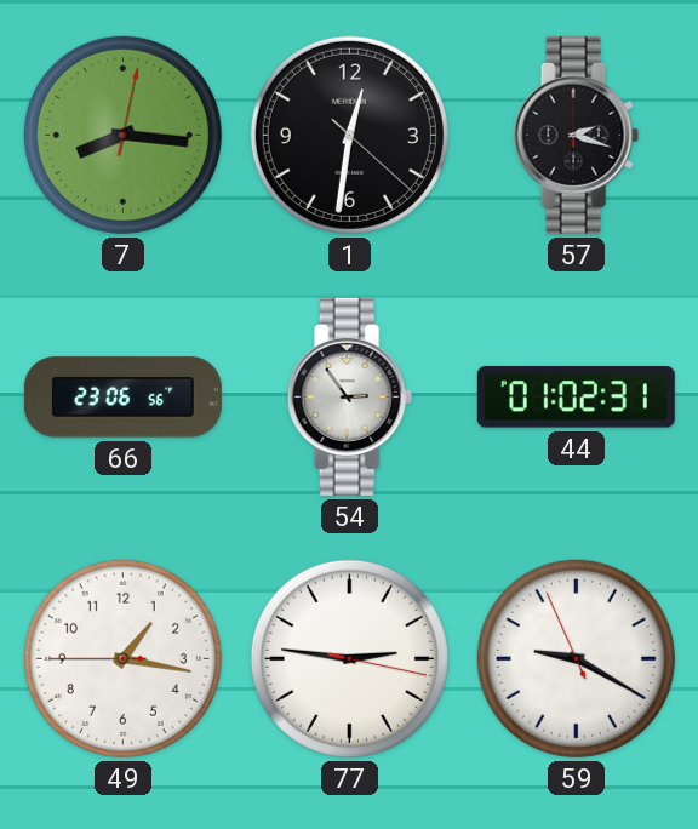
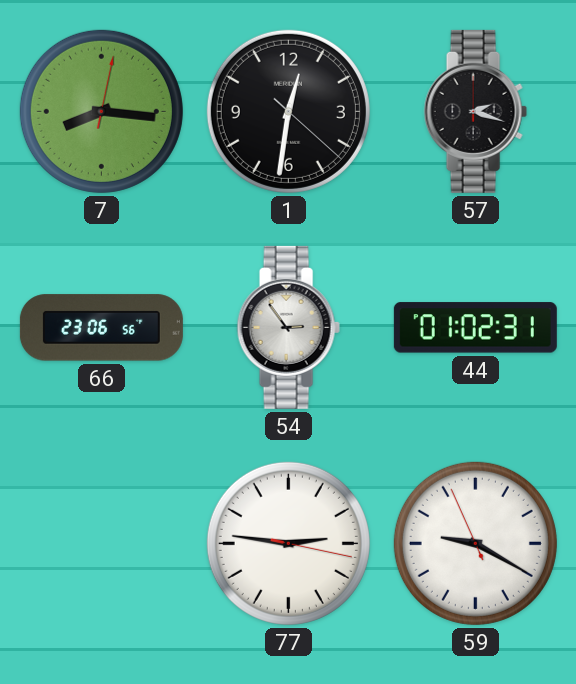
49: 1:16 -> none (122, 658)
